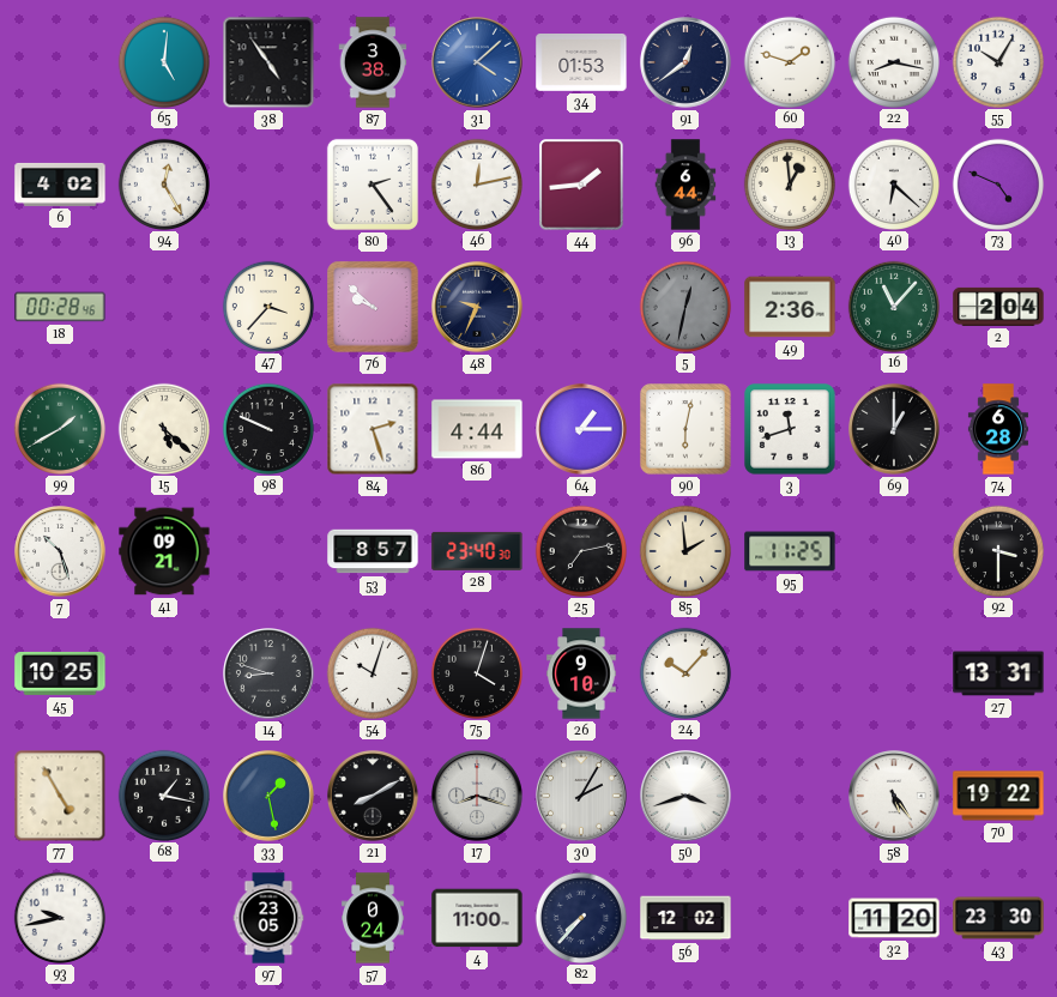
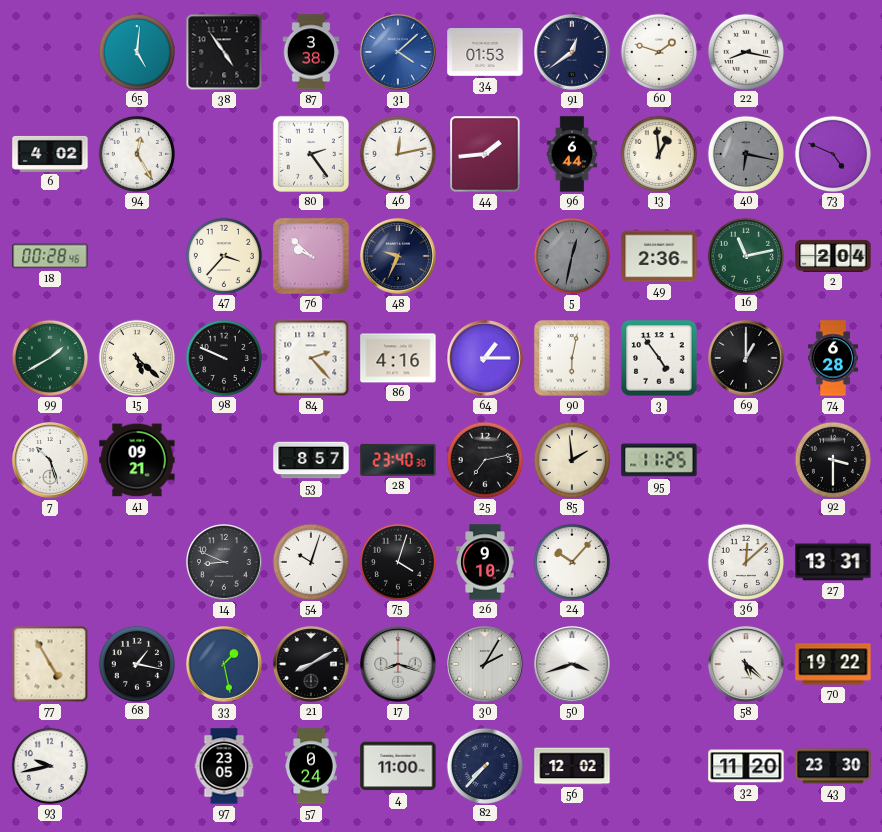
55: 10:05 -> none (997, 61)
40: 6:22 -> 6:17 (745, 153)
40 dial: white -> grey (745, 153)
16: 11:07 -> 11:13 (745, 255)
84: 2:27 -> 2:23 (311, 358)
86: 4:44 -> 4:16 (398, 358)
3: 11:42 -> 4:54 (659, 358)
45: 10:25 -> none (60, 673)
14: 8:48 -> 8:49 (225, 563)
36: none -> 12:08 (745, 561)
58: 5:24 -> 5:22 (747, 665)
